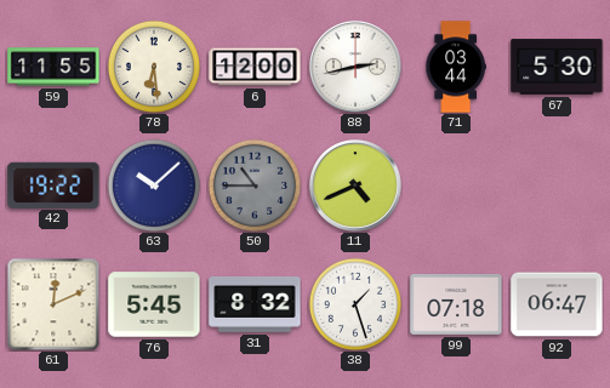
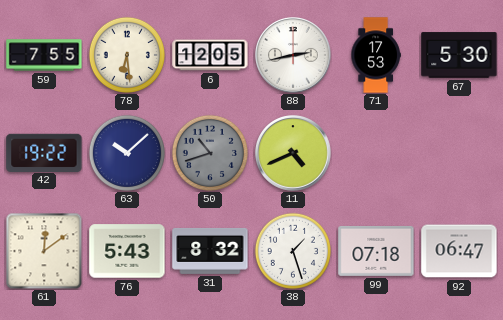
59: 11:55 -> 7:55 (44, 55)
6: 12:00 -> 12:05 (210, 55)
71: 03:44 -> 17:53 (376, 55)
50: 10:45 -> 10:42 (210, 153)
61: 12:11 -> 12:09 (44, 251)
76: 5:45 -> 5:43 (127, 251)
